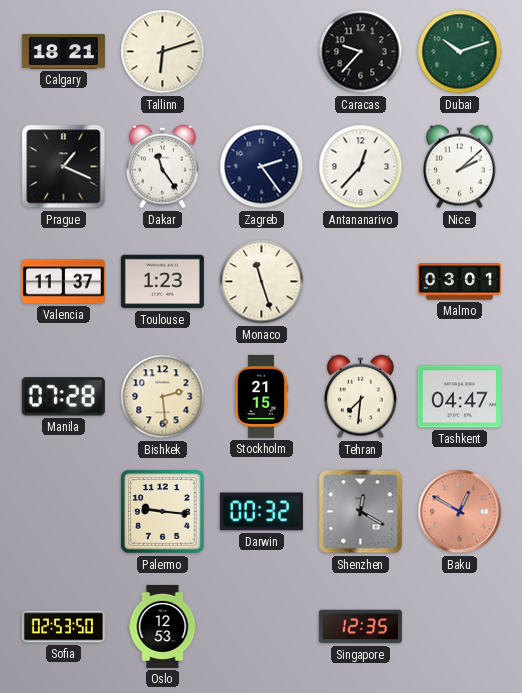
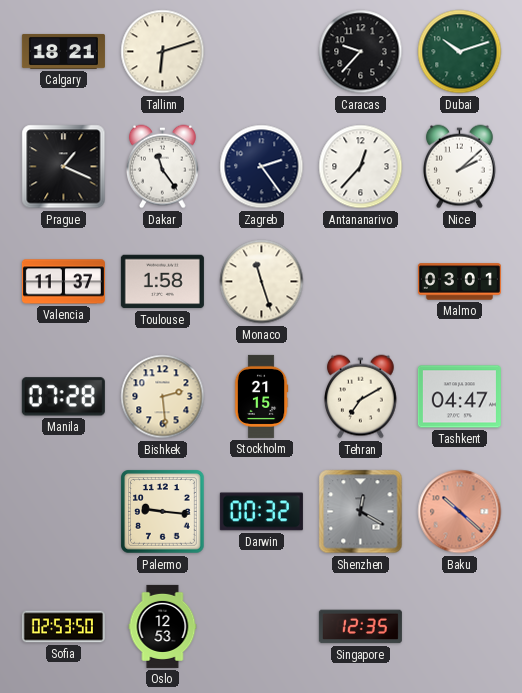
Toulouse: 1:23 -> 1:58 (162, 282)
Tehran: 7:31 -> 7:10 (361, 397)
Baku: 12:50 -> 10:22 (460, 512)
